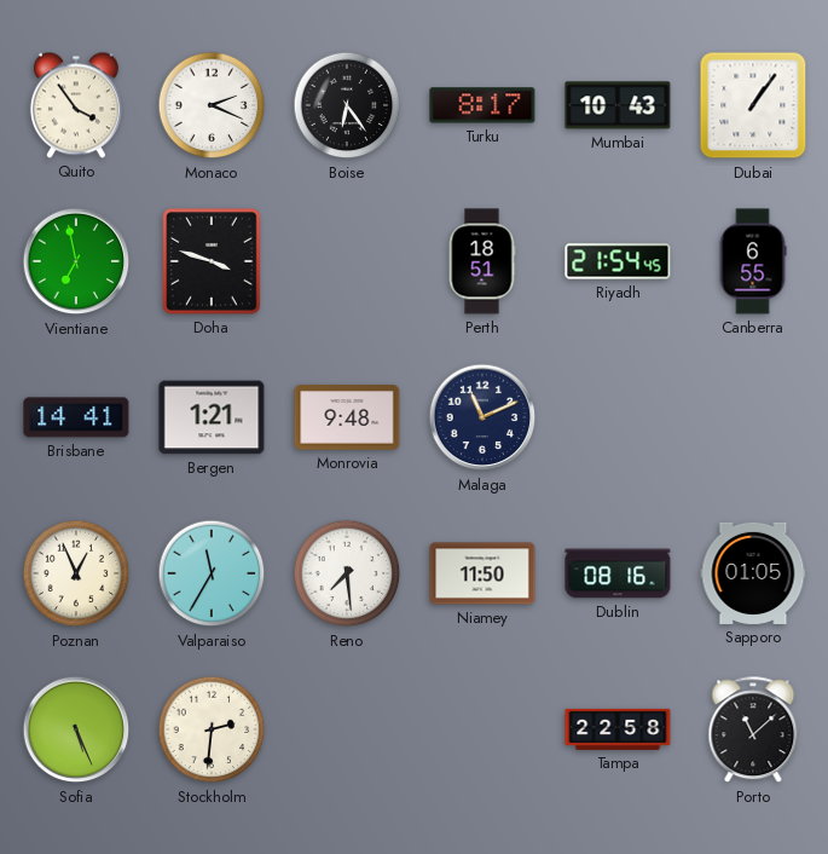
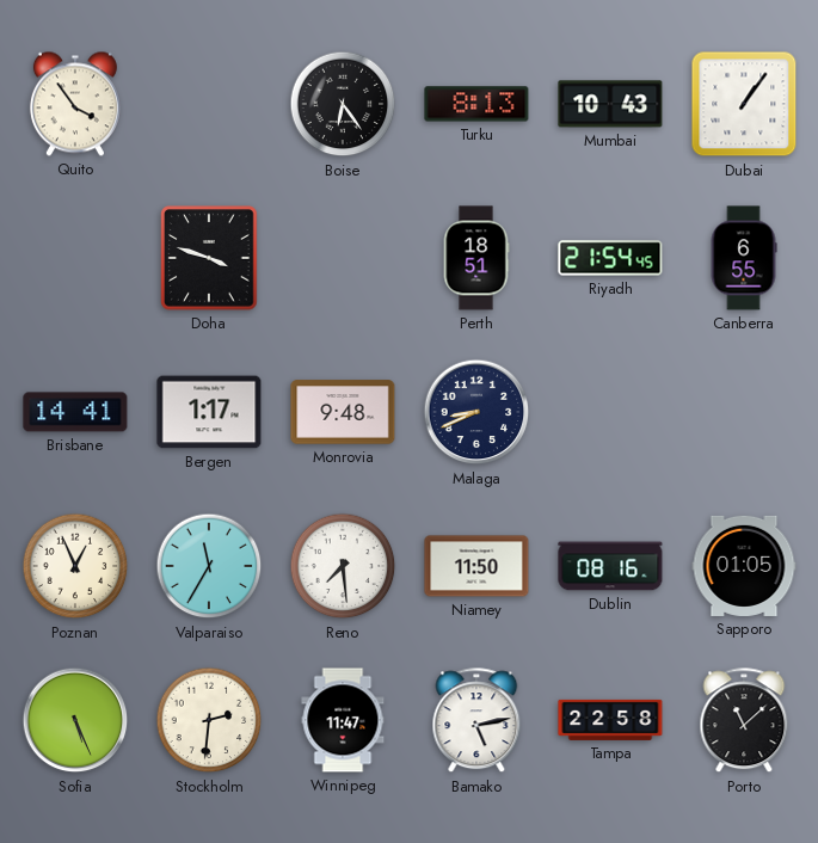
Monaco: 2:19 -> none (212, 105)
Turku: 8:17 -> 8:13 (476, 104)
Vientiane: 6:58 -> none (76, 261)
Bergen: 1:21 -> 1:17 (209, 412)
Malaga: 11:11 -> 8:41 (476, 412)
Winnipeg: none -> 11:47 (343, 720)
Bamako: none -> 5:13 (476, 721)
